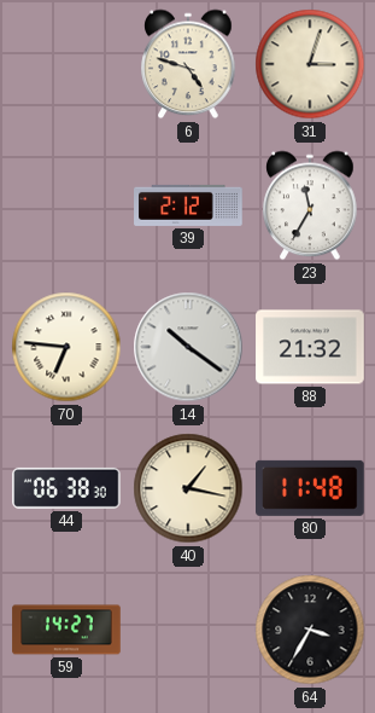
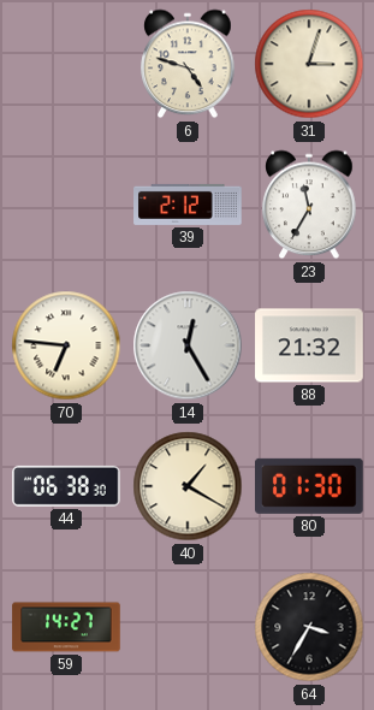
14: 10:21 -> 12:25 (188, 345)
40: 1:17 -> 1:20 (188, 486)
80: 11:48 -> 01:30 (310, 486)
